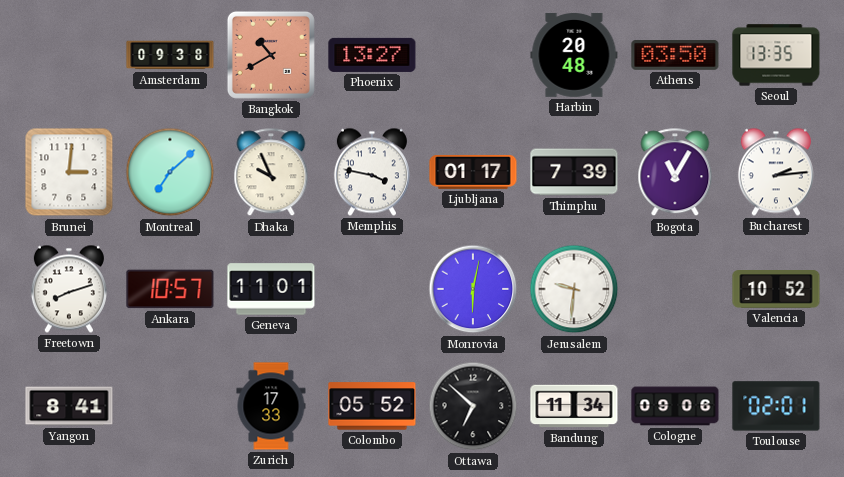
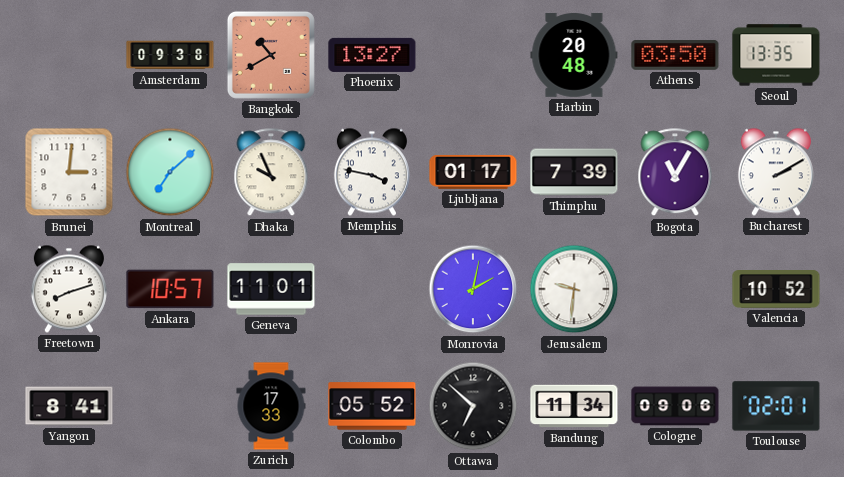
Bucharest: 2:14 -> 2:10 (776, 172)
Monrovia: 6:02 -> 2:02 (473, 289)
